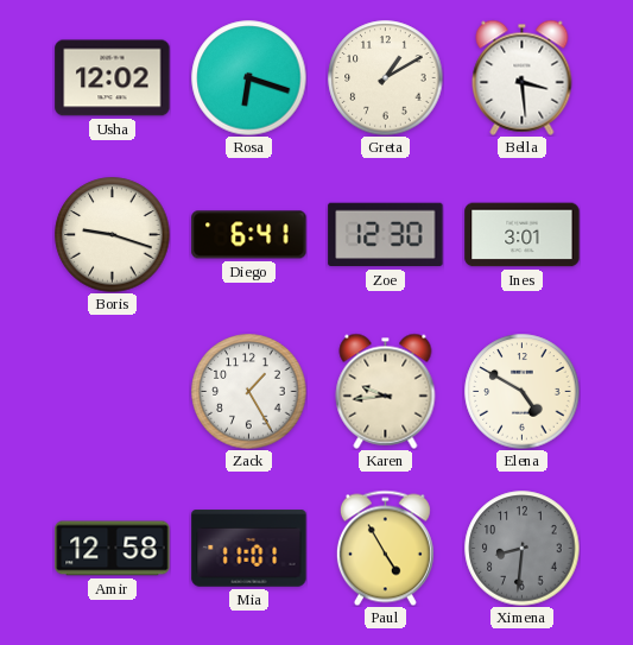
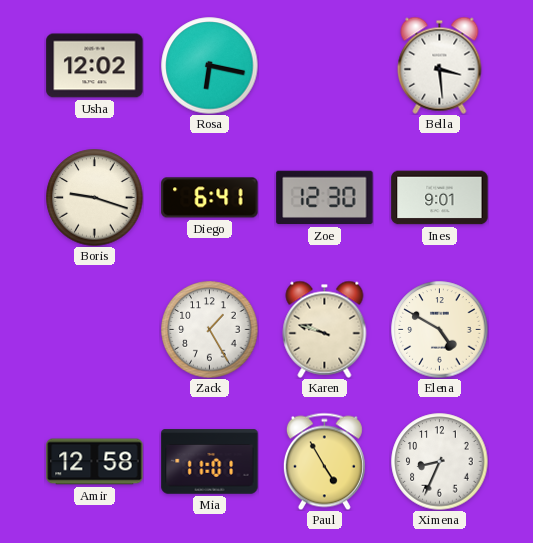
Rosa: 6:18 -> 6:17 (210, 66)
Greta: 1:10 -> none (386, 78)
Ines: 3:01 -> 9:01 (440, 198)
Karen: 9:44 -> 9:48 (325, 329)
Ximena: 8:31 -> 8:34 (440, 462)
Ximena dial: grey -> white (440, 462)
